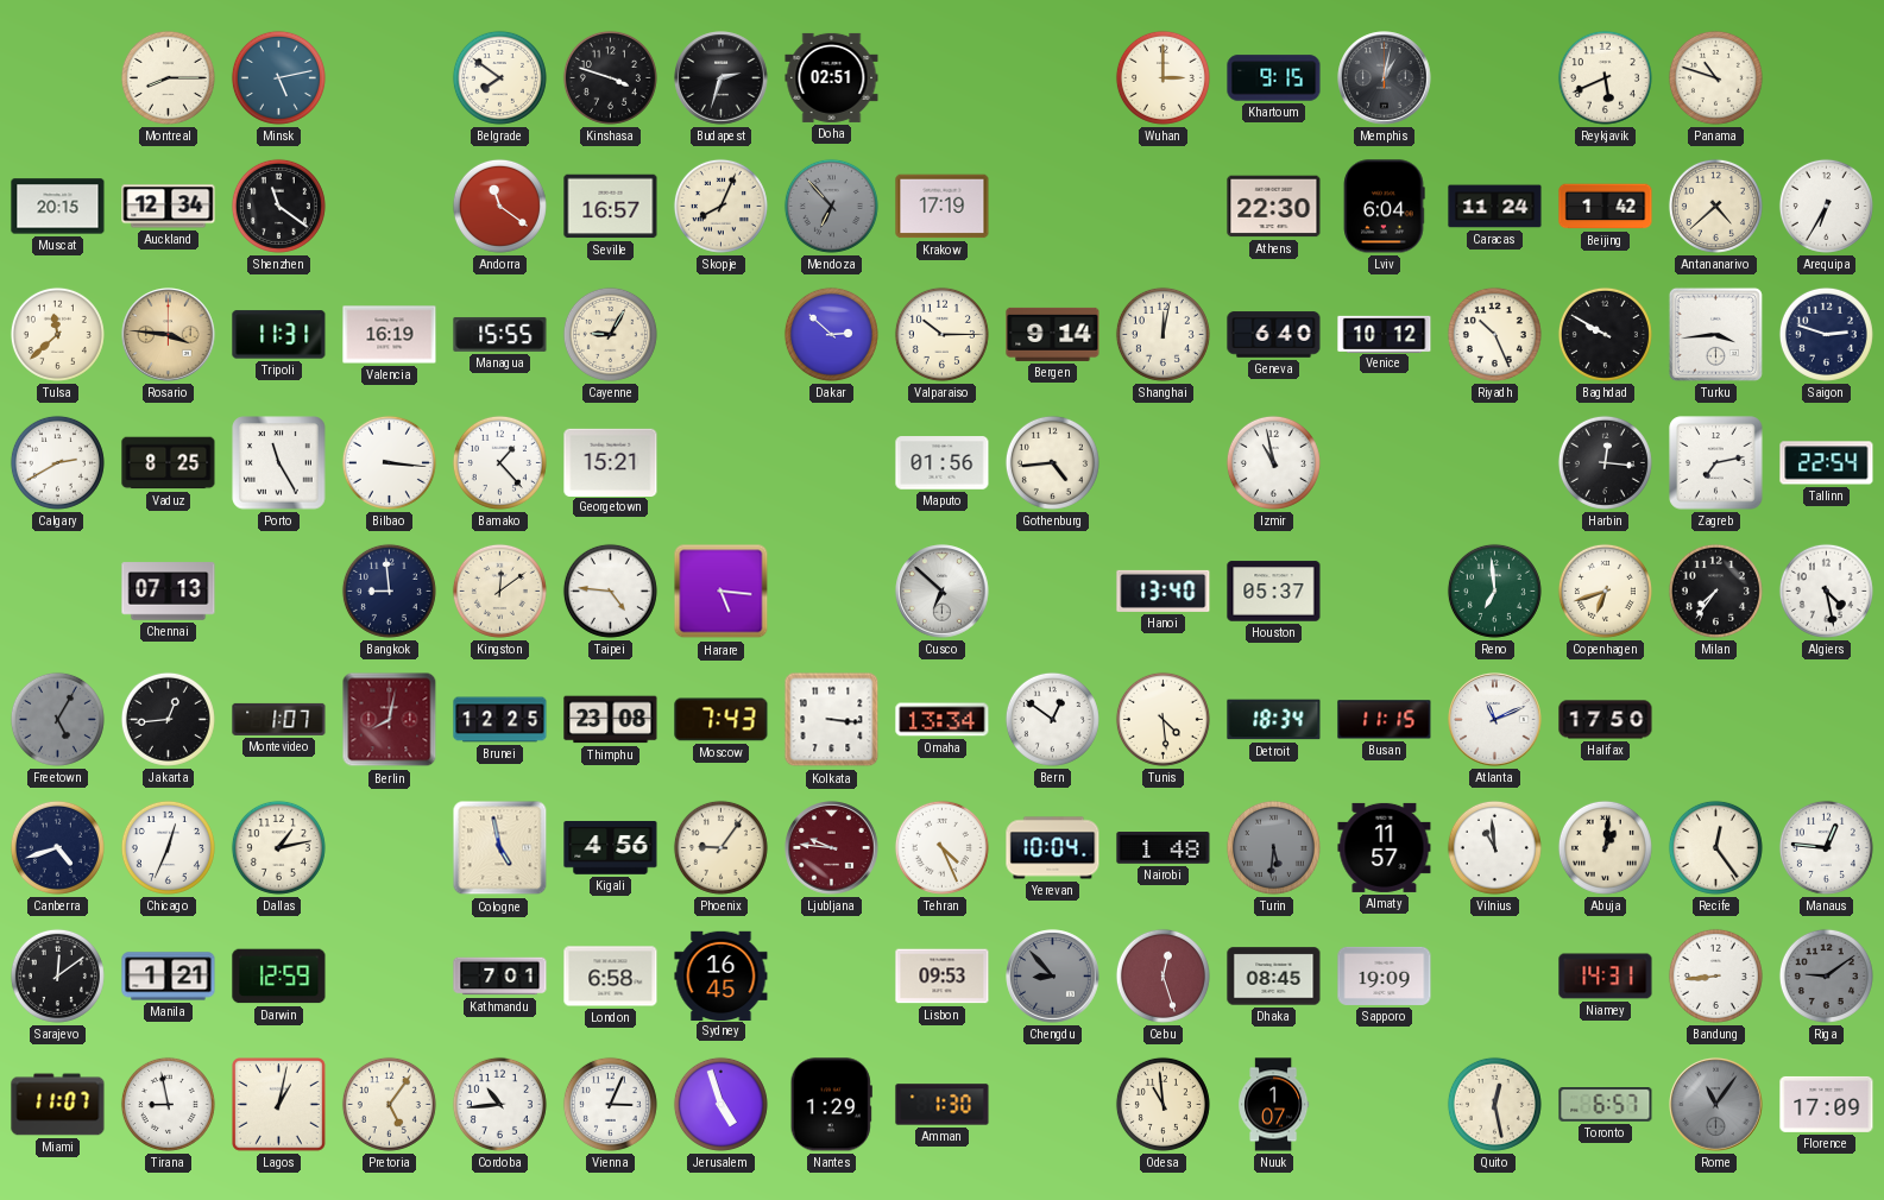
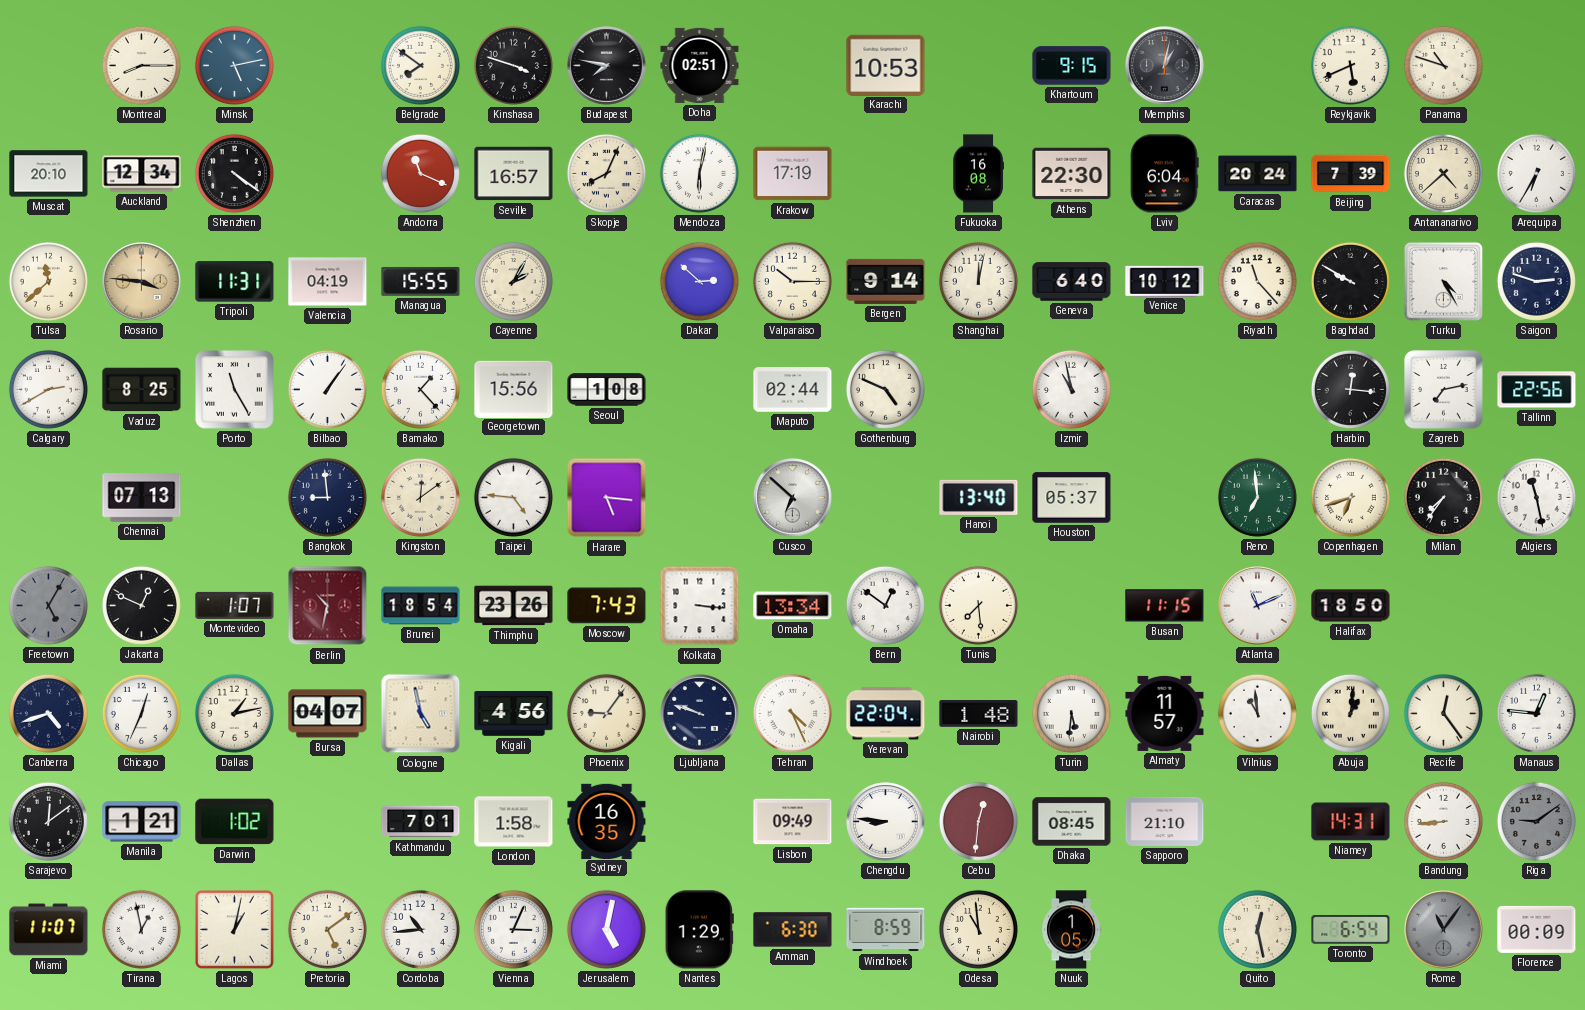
Budapest: 2:33 -> 7:47 (607, 66)
Karachi: none -> 10:53 (886, 65)
Wuhan: 3:00 -> none (1162, 77)
Muscat: 20:15 -> 20:10 (49, 174)
Shenzhen: 11:21 -> 4:21 (234, 173)
Andorra: 11:21 -> 11:19 (420, 173)
Mendoza: 6:53 -> 6:02 (699, 173)
Mendoza dial: grey -> white (699, 173)
Fukuoka: none -> 16:08 (978, 174)
Caracas: 11:24 -> 20:24 (1258, 174)
Beijing: 1:42 -> 7:39 (1351, 174)
Valencia: 16:19 -> 04:19 (328, 282)
Cayenne: 9:05 -> 2:05 (513, 281)
Riyadh: 10:26 -> 11:23 (1257, 281)
Turku: 3:44 -> 4:25 (1443, 281)
Bilbao: 3:16 -> 1:06 (327, 389)
Georgetown: 15:21 -> 15:56 (514, 389)
Seoul: none -> 1:08 (607, 390)
Maputo: 01:56 -> 02:44 (793, 390)
Gothenburg: 4:44 -> 4:49 (885, 389)
Tallinn: 22:54 -> 22:56 (1537, 390)
Algiers: 4:28 -> 11:28 (1536, 497)
Jakarta: 12:44 -> 12:49 (141, 605)
Berlin: 8:02 -> 10:32 (328, 606)
Brunei: 12:25 -> 18:54 (421, 606)
Thimphu: 23:08 -> 23:26 (514, 606)
Tunis: 4:29 -> 7:29 (978, 605)
Detroit: 18:34 -> none (1274, 720)
Halifax: 17:50 -> 18:50 (1351, 606)
Bursa: none -> 04:07 (328, 714)
Ljubljana: 9:46 -> 9:48 (700, 714)
Ljubljana dial: burgundy -> navy (700, 714)
Yerevan: 10:04 -> 22:04 (886, 714)
Turin dial: grey -> white (1071, 713)
Darwin: 12:59 -> 1:02 (235, 822)
London: 6:58 -> 1:58 (514, 822)
Sydney: 16:45 -> 16:35 (607, 821)
Lisbon: 09:53 -> 09:49 (793, 822)
Chengdu: 8:53 -> 8:46 (886, 822)
Chengdu dial: grey -> white (886, 822)
Cebu: 12:27 -> 12:31 (978, 821)
Sapporo: 19:09 -> 21:10 (1165, 821)
Tirana: 8:58 -> 12:58 (141, 929)
Pretoria: 5:06 -> 5:09 (327, 929)
Jerusalem: 4:57 -> 5:02 (606, 929)
Amman: 1:30 -> 6:30 (793, 930)
Windhoek: none -> 8:59 (886, 930)
Nuuk: 1:07 -> 1:05 (1072, 930)
Toronto: 6:57 -> 6:54 (1351, 930)
Florence: 17:09 -> 00:09 (1537, 929)
